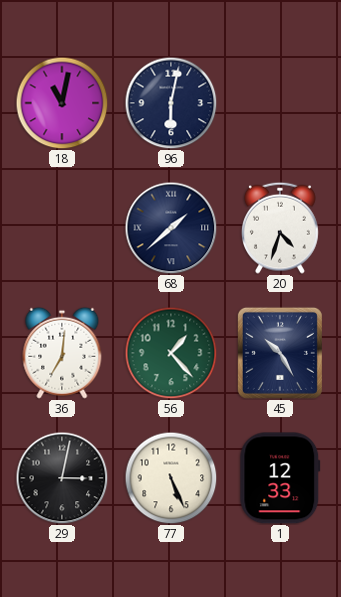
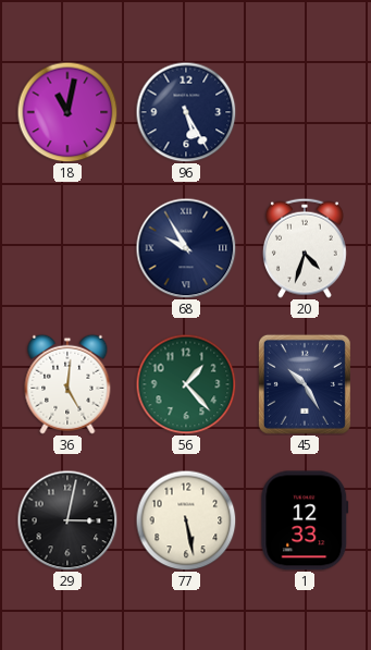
96: 6:02 -> 5:25 (186, 112)
68: 1:38 -> 9:55 (186, 248)
36: 7:01 -> 5:01 (67, 384)
77: 5:26 -> 5:28 (186, 520)
